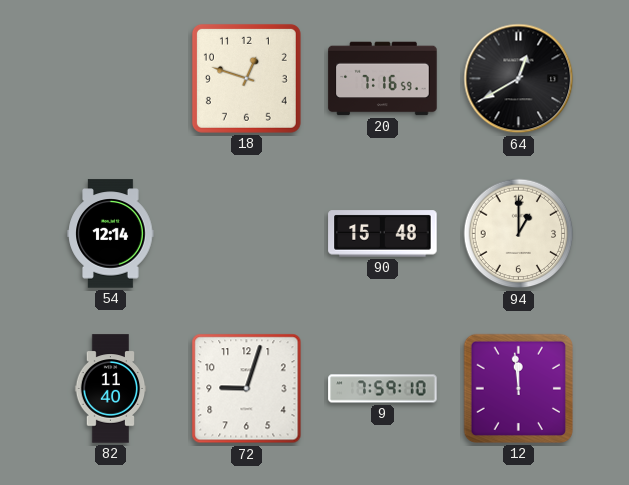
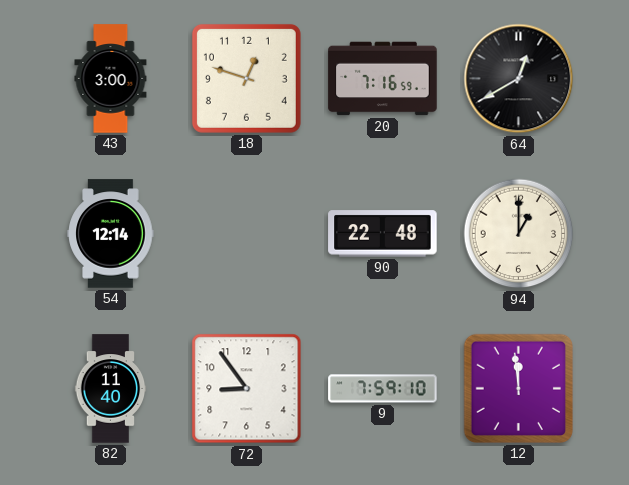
43: none -> 3:00 (111, 79)
90: 15:48 -> 22:48 (383, 234)
72: 9:03 -> 8:54 (247, 389)
